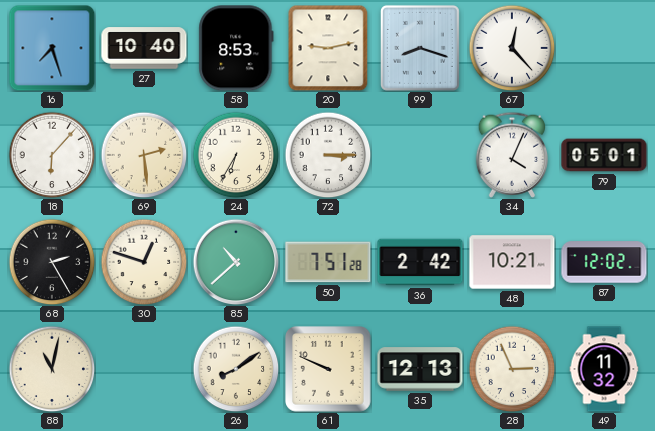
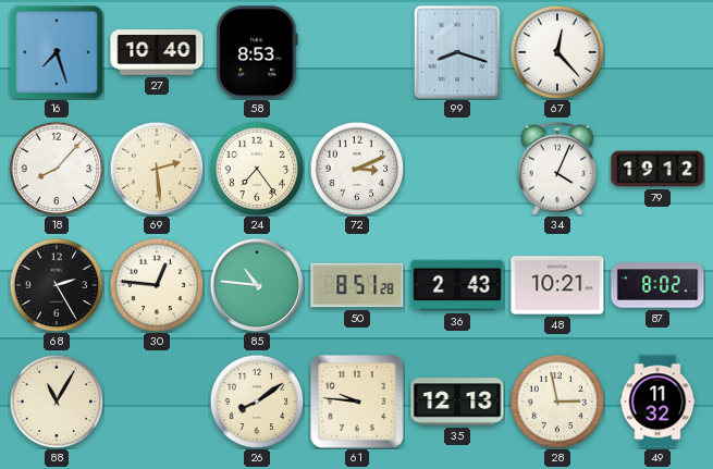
20: 9:13 -> none (328, 48)
18: 6:07 -> 8:07 (57, 169)
24: 6:35 -> 7:24 (257, 169)
72: 3:15 -> 3:11 (357, 169)
79: 05:01 -> 19:12 (657, 169)
30: 12:48 -> 12:46 (157, 285)
85: 10:38 -> 10:46 (257, 285)
50: 7:51 -> 8:51 (357, 285)
36: 2:42 -> 2:43 (457, 285)
87: 12:02 -> 8:02 (657, 285)
88: 11:02 -> 11:05 (57, 402)
61: 9:49 -> 9:46 (358, 403)
28: 2:56 -> 2:58 (557, 402)
